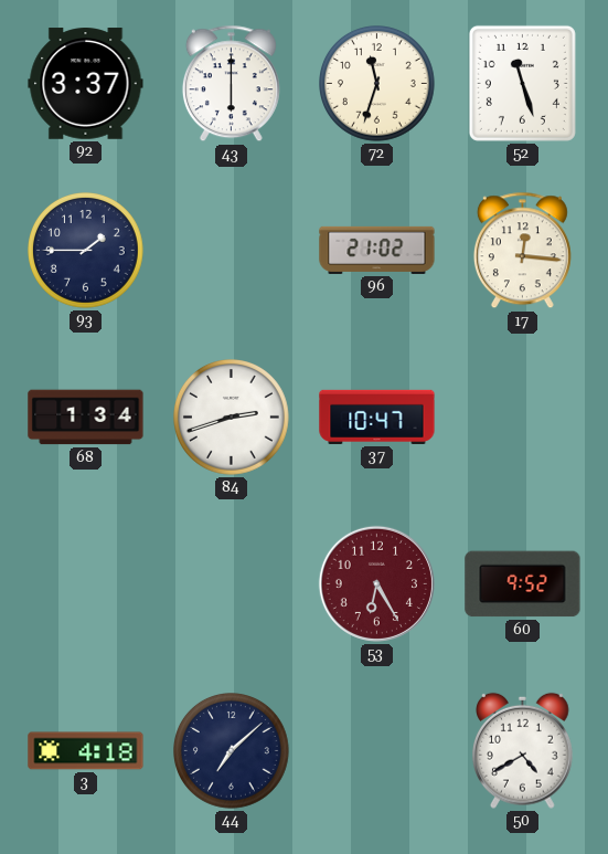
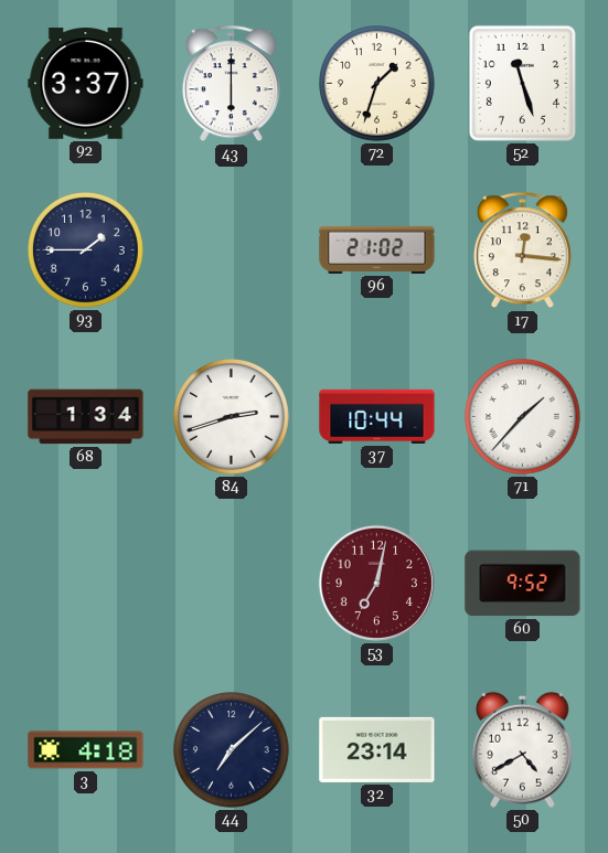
72: 11:33 -> 1:33 (377, 84)
37: 10:47 -> 10:44 (377, 416)
71: none -> 1:37 (523, 417)
53: 6:25 -> 7:02 (376, 583)
32: none -> 23:14 (377, 749)
